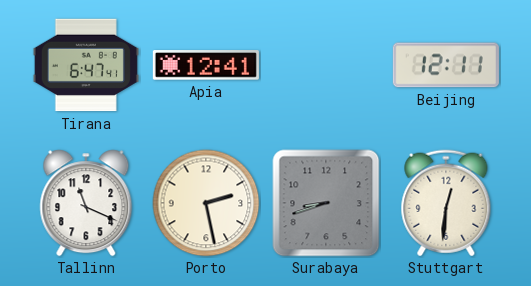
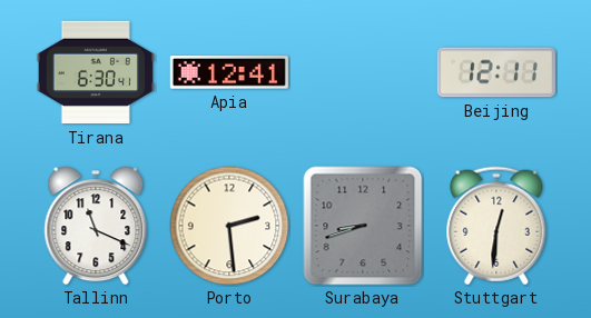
Tirana: 6:47 -> 6:30 (96, 72)
Porto: 2:28 -> 2:29 (229, 226)
